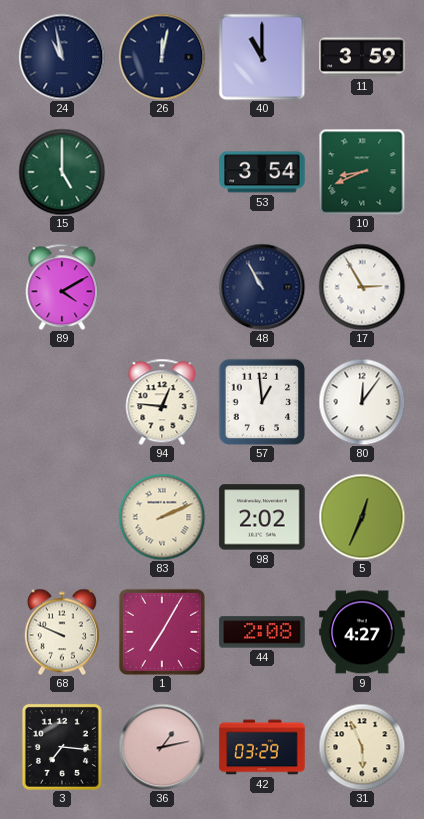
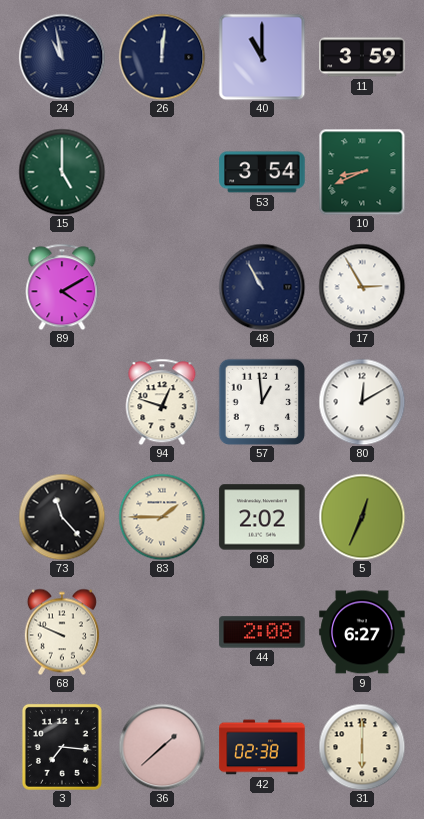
26: 12:02 -> 12:01 (162, 57)
94: 12:46 -> 12:48 (162, 402)
80: 12:06 -> 12:10 (362, 402)
73: none -> 11:23 (62, 517)
83: 2:11 -> 1:45 (162, 517)
1: 7:05 -> none (162, 632)
9: 4:27 -> 6:27 (362, 632)
36: 1:13 -> 1:38 (162, 747)
42: 03:29 -> 02:38 (262, 747)
31: 5:56 -> 6:00 (362, 747)
